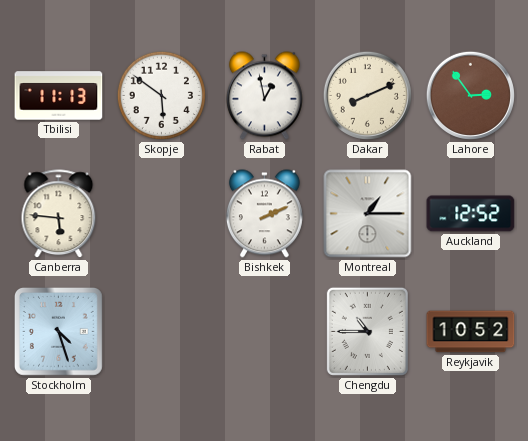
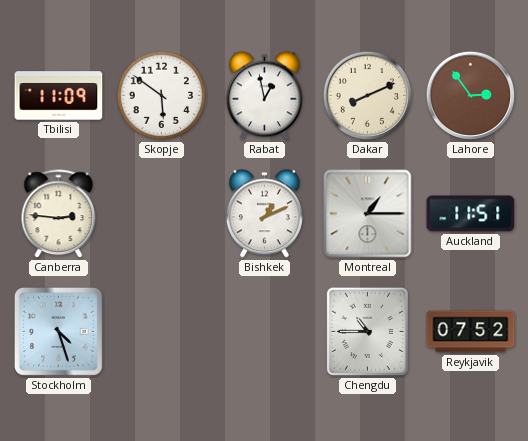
Tbilisi: 11:13 -> 11:09 (59, 96)
Canberra: 5:46 -> 2:46 (59, 214)
Bishkek: 2:11 -> 1:11 (264, 214)
Auckland: 12:52 -> 11:51 (471, 214)
Reykjavik: 10:52 -> 07:52 (471, 332)
